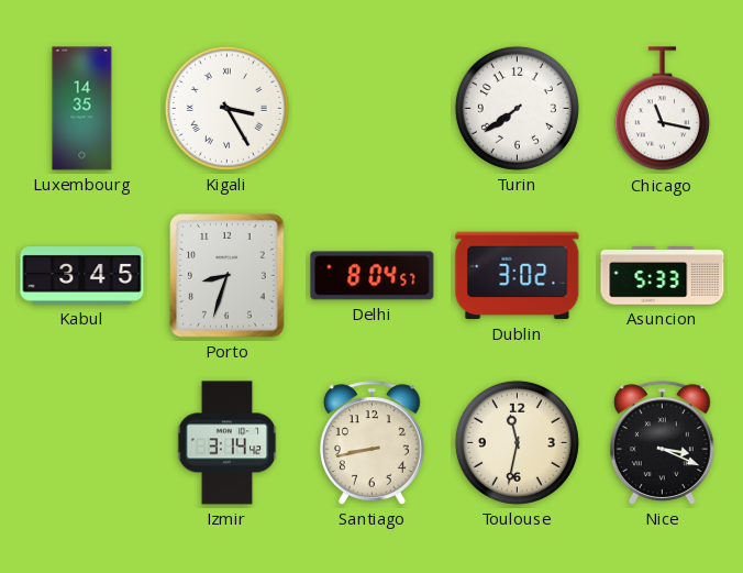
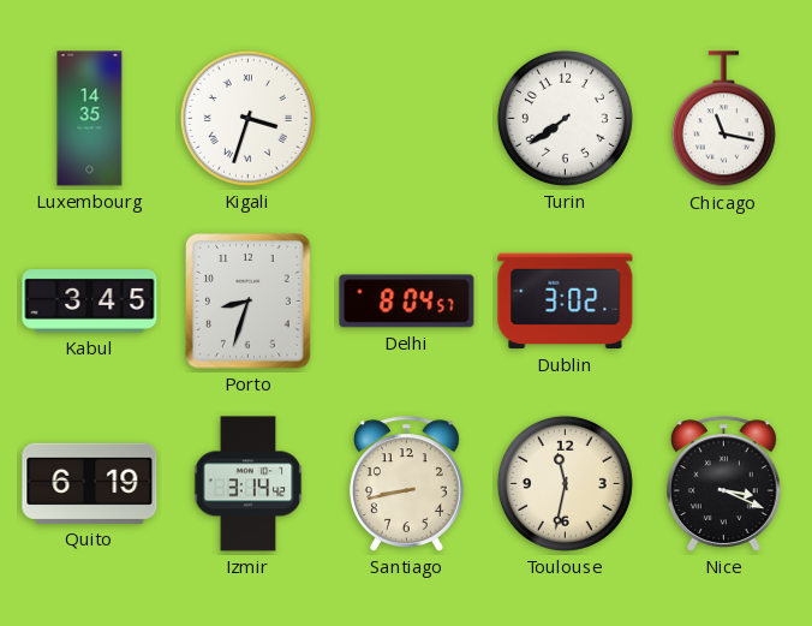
Kigali: 3:25 -> 3:33 (247, 118)
Asuncion: 5:33 -> none (663, 276)
Quito: none -> 6:19 (90, 483)
